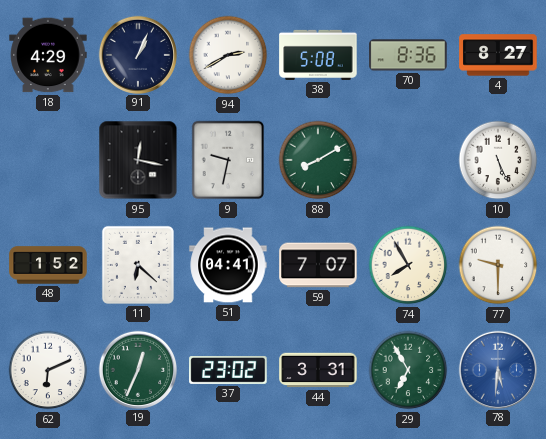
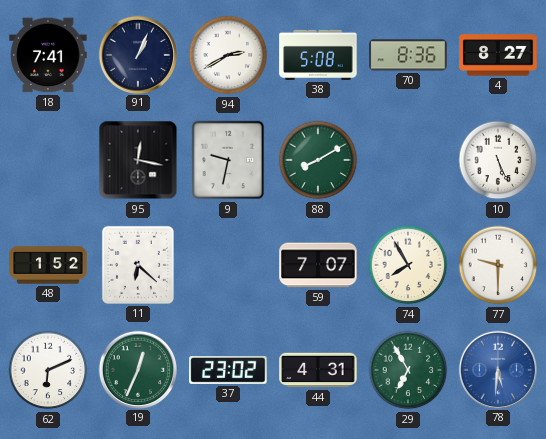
18: 4:29 -> 7:41 (48, 55)
51: 04:41 -> none (228, 265)
44: 3:31 -> 4:31 (318, 370)
